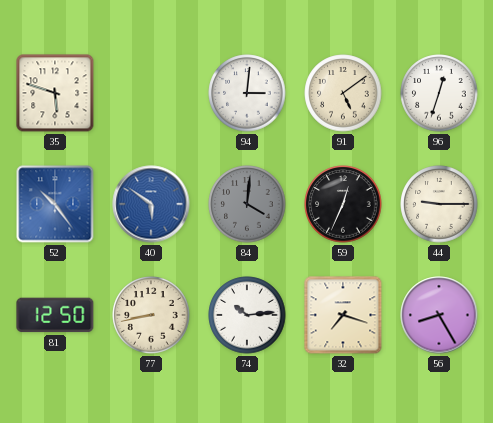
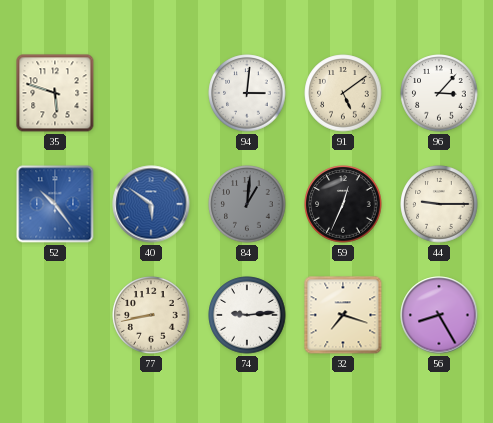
96: 12:33 -> 3:07 (439, 93)
84: 4:01 -> 1:01 (247, 204)
81: 12:50 -> none (55, 315)
74: 10:14 -> 9:14 (247, 315)
